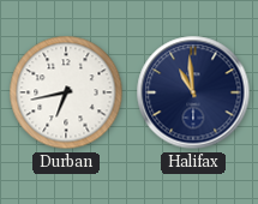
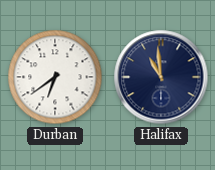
Durban: 6:43 -> 6:39 (55, 77)
